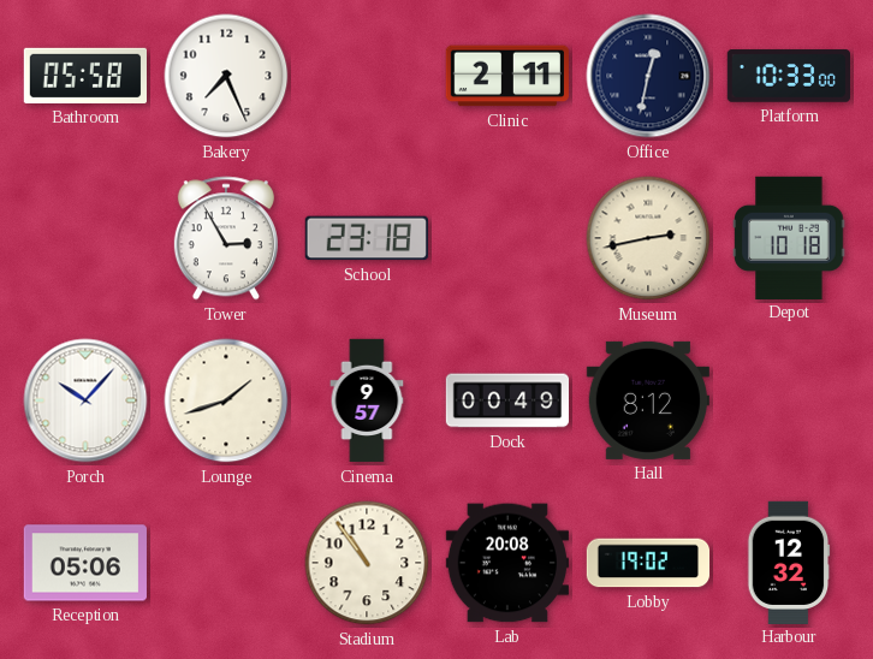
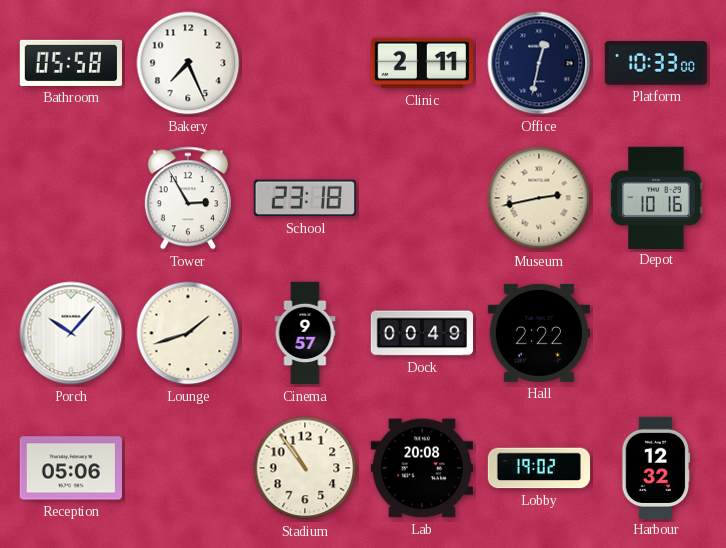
Depot: 10:18 -> 10:16 (656, 197)
Hall: 8:12 -> 2:22 (539, 333)
